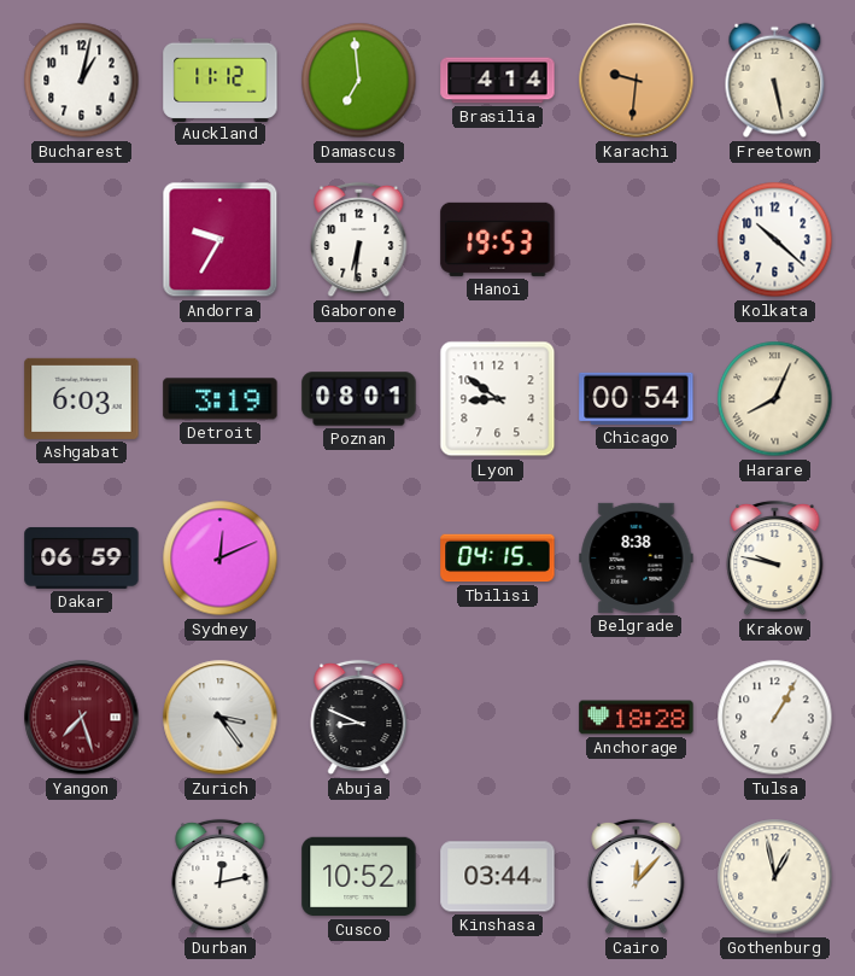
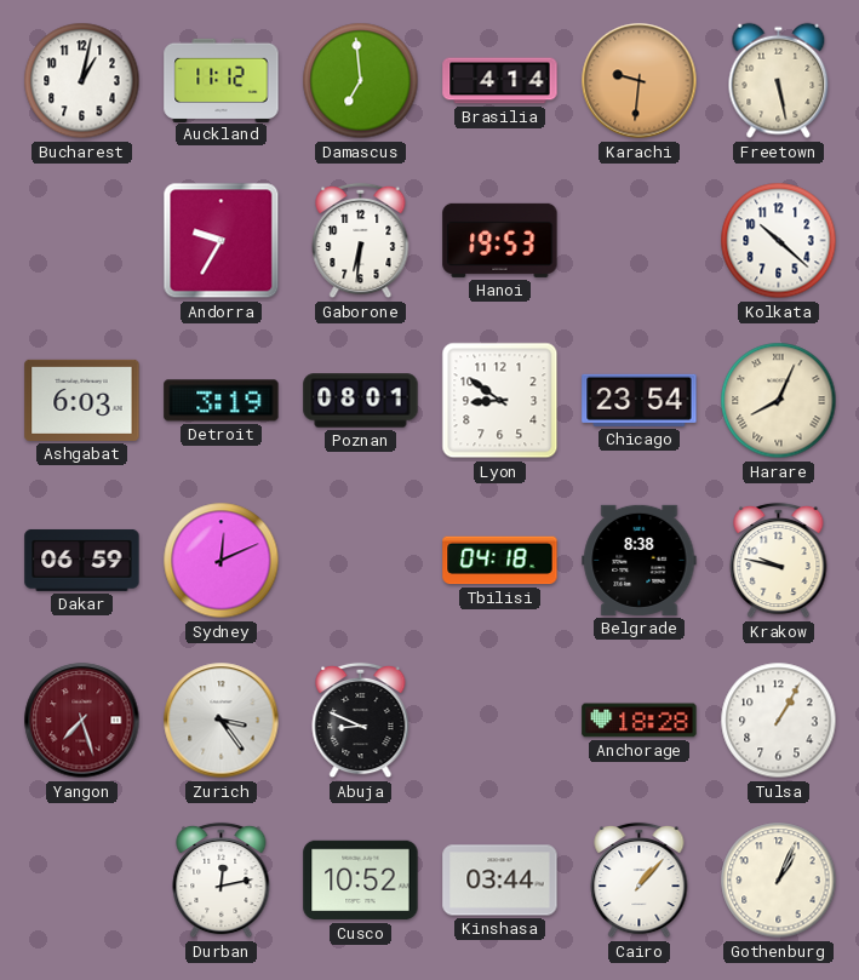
Chicago: 00:54 -> 23:54 (640, 400)
Tbilisi: 04:15 -> 04:18 (500, 561)
Cairo: 12:07 -> 1:07 (640, 881)
Gothenburg: 12:58 -> 1:04 (779, 881)
